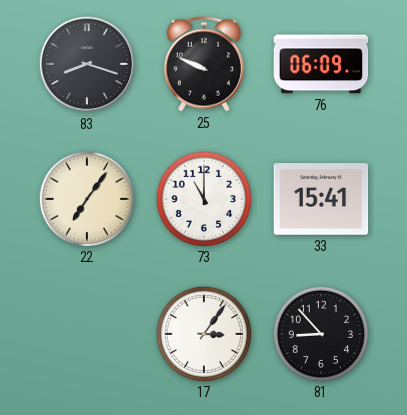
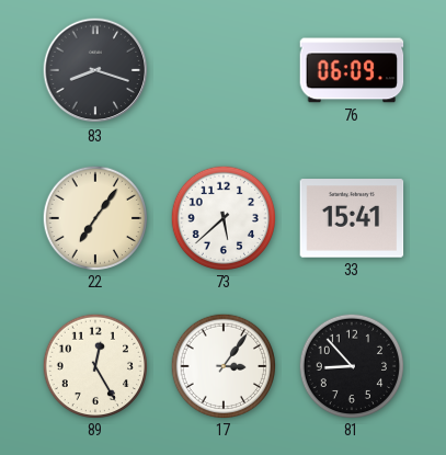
25: 9:49 -> none (204, 64)
73: 11:00 -> 5:38 (222, 217)
89: none -> 12:25 (94, 365)
